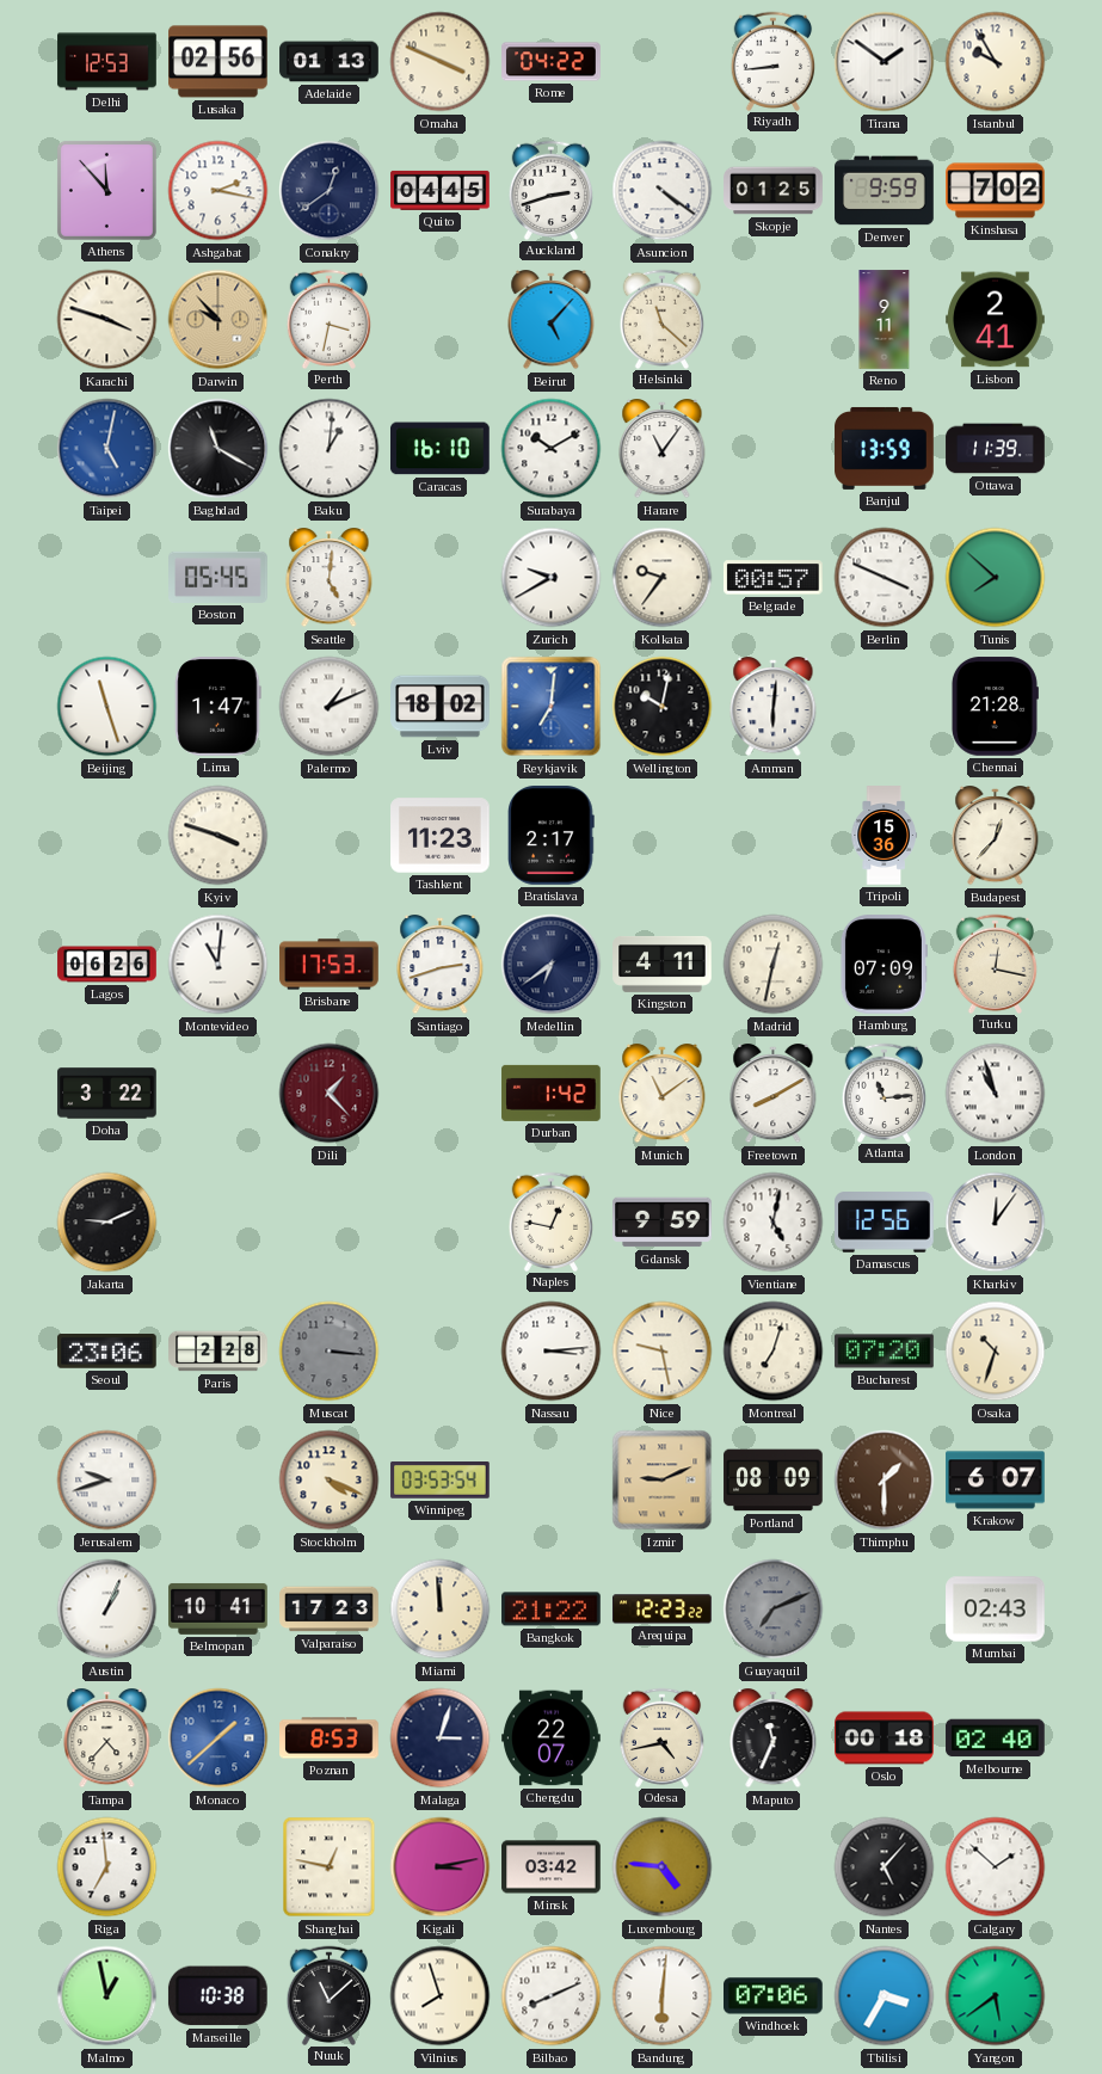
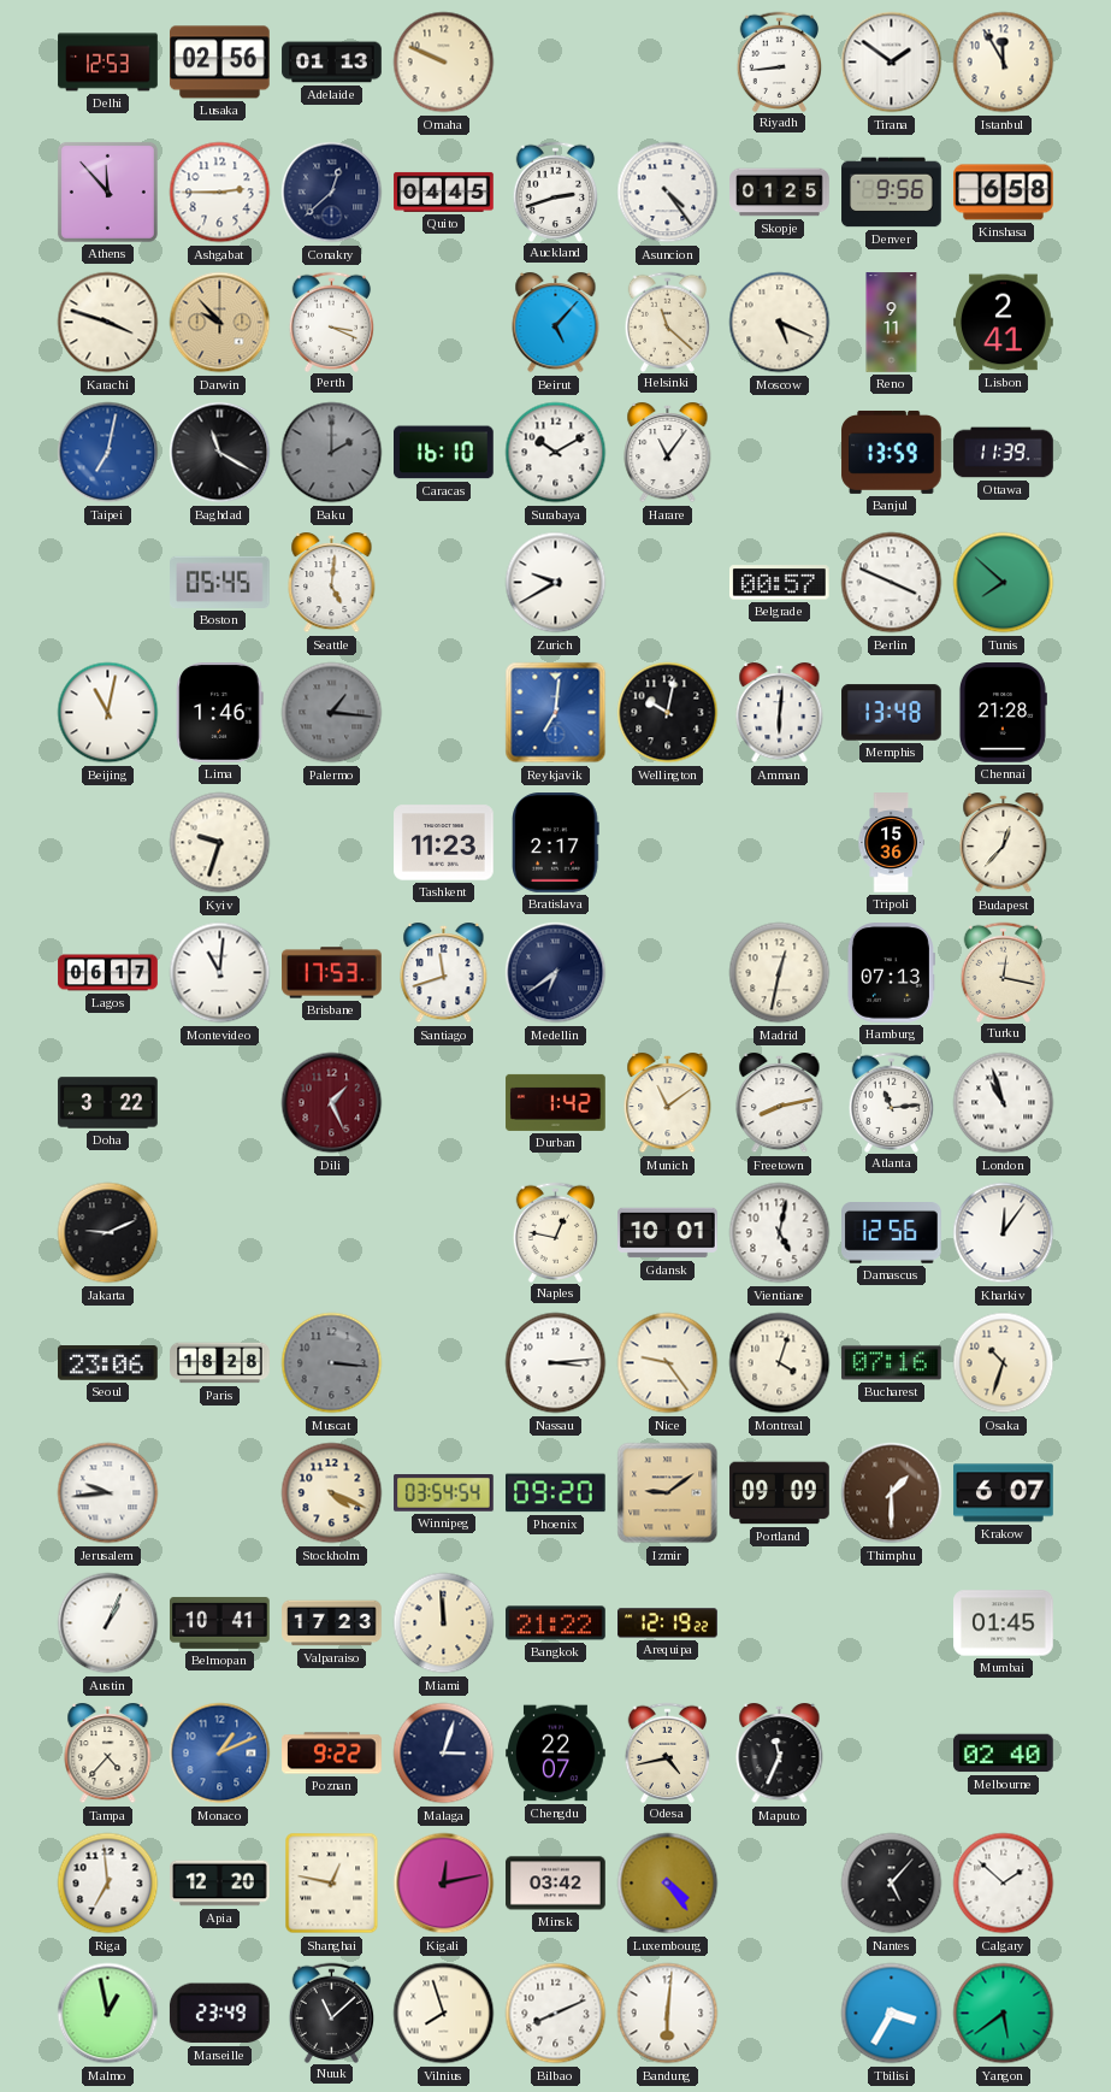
Omaha: 3:49 -> 9:49 (444, 63)
Rome: 04:22 -> none (552, 62)
Istanbul: 9:55 -> 11:55 (1004, 63)
Ashgabat: 2:17 -> 2:45 (220, 193)
Conakry: 12:39 -> 12:38 (332, 193)
Asuncion: 4:21 -> 4:24 (668, 193)
Denver: 9:59 -> 9:56 (892, 193)
Kinshasa: 7:02 -> 6:58 (1004, 193)
Perth: 3:32 -> 3:19 (332, 322)
Moscow: none -> 5:19 (780, 323)
Taipei: 5:02 -> 7:02 (108, 453)
Baku: 1:01 -> 2:00 (332, 453)
Baku dial: white -> grey (332, 453)
Kolkata: 9:36 -> none (663, 578)
Beijing: 11:27 -> 11:02 (108, 713)
Lima: 1:47 -> 1:46 (220, 713)
Palermo: 1:11 -> 1:16 (332, 713)
Palermo dial: white -> grey (332, 713)
Lviv: 18:02 -> none (441, 707)
Memphis: none -> 13:48 (892, 713)
Kyiv: 3:48 -> 9:33 (220, 843)
Lagos: 06:26 -> 06:17 (108, 973)
Santiago: 2:42 -> 11:42 (444, 974)
Kingston: 4:11 -> none (663, 965)
Hamburg: 07:09 -> 07:13 (891, 973)
Dili: 1:23 -> 1:26 (332, 1103)
Freetown: 8:10 -> 8:13 (780, 1104)
Gdansk: 9:59 -> 10:01 (668, 1233)
Paris: 2:28 -> 18:28 (220, 1363)
Nice: 9:28 -> 9:24 (668, 1363)
Montreal: 7:03 -> 4:03 (780, 1363)
Bucharest: 07:20 -> 07:16 (892, 1363)
Jerusalem: 9:42 -> 9:44 (108, 1493)
Winnipeg: 03:53 -> 03:54 (444, 1493)
Phoenix: none -> 09:20 (556, 1493)
Izmir: 9:11 -> 9:09 (668, 1493)
Portland: 08:09 -> 09:09 (780, 1493)
Arequipa: 12:23 -> 12:19 (668, 1623)
Guayaquil: 7:11 -> none (774, 1610)
Mumbai: 02:43 -> 01:45 (1004, 1623)
Monaco: 1:38 -> 1:11 (220, 1754)
Poznan: 8:53 -> 9:22 (332, 1754)
Oslo: 00:18 -> none (885, 1738)
Apia: none -> 12:20 (220, 1884)
Kigali: 3:13 -> 12:13 (444, 1884)
Luxembourg: 4:46 -> 4:24 (668, 1884)
Marseille: 10:38 -> 23:49 (219, 2014)
Windhoek: 07:06 -> none (774, 1996)
